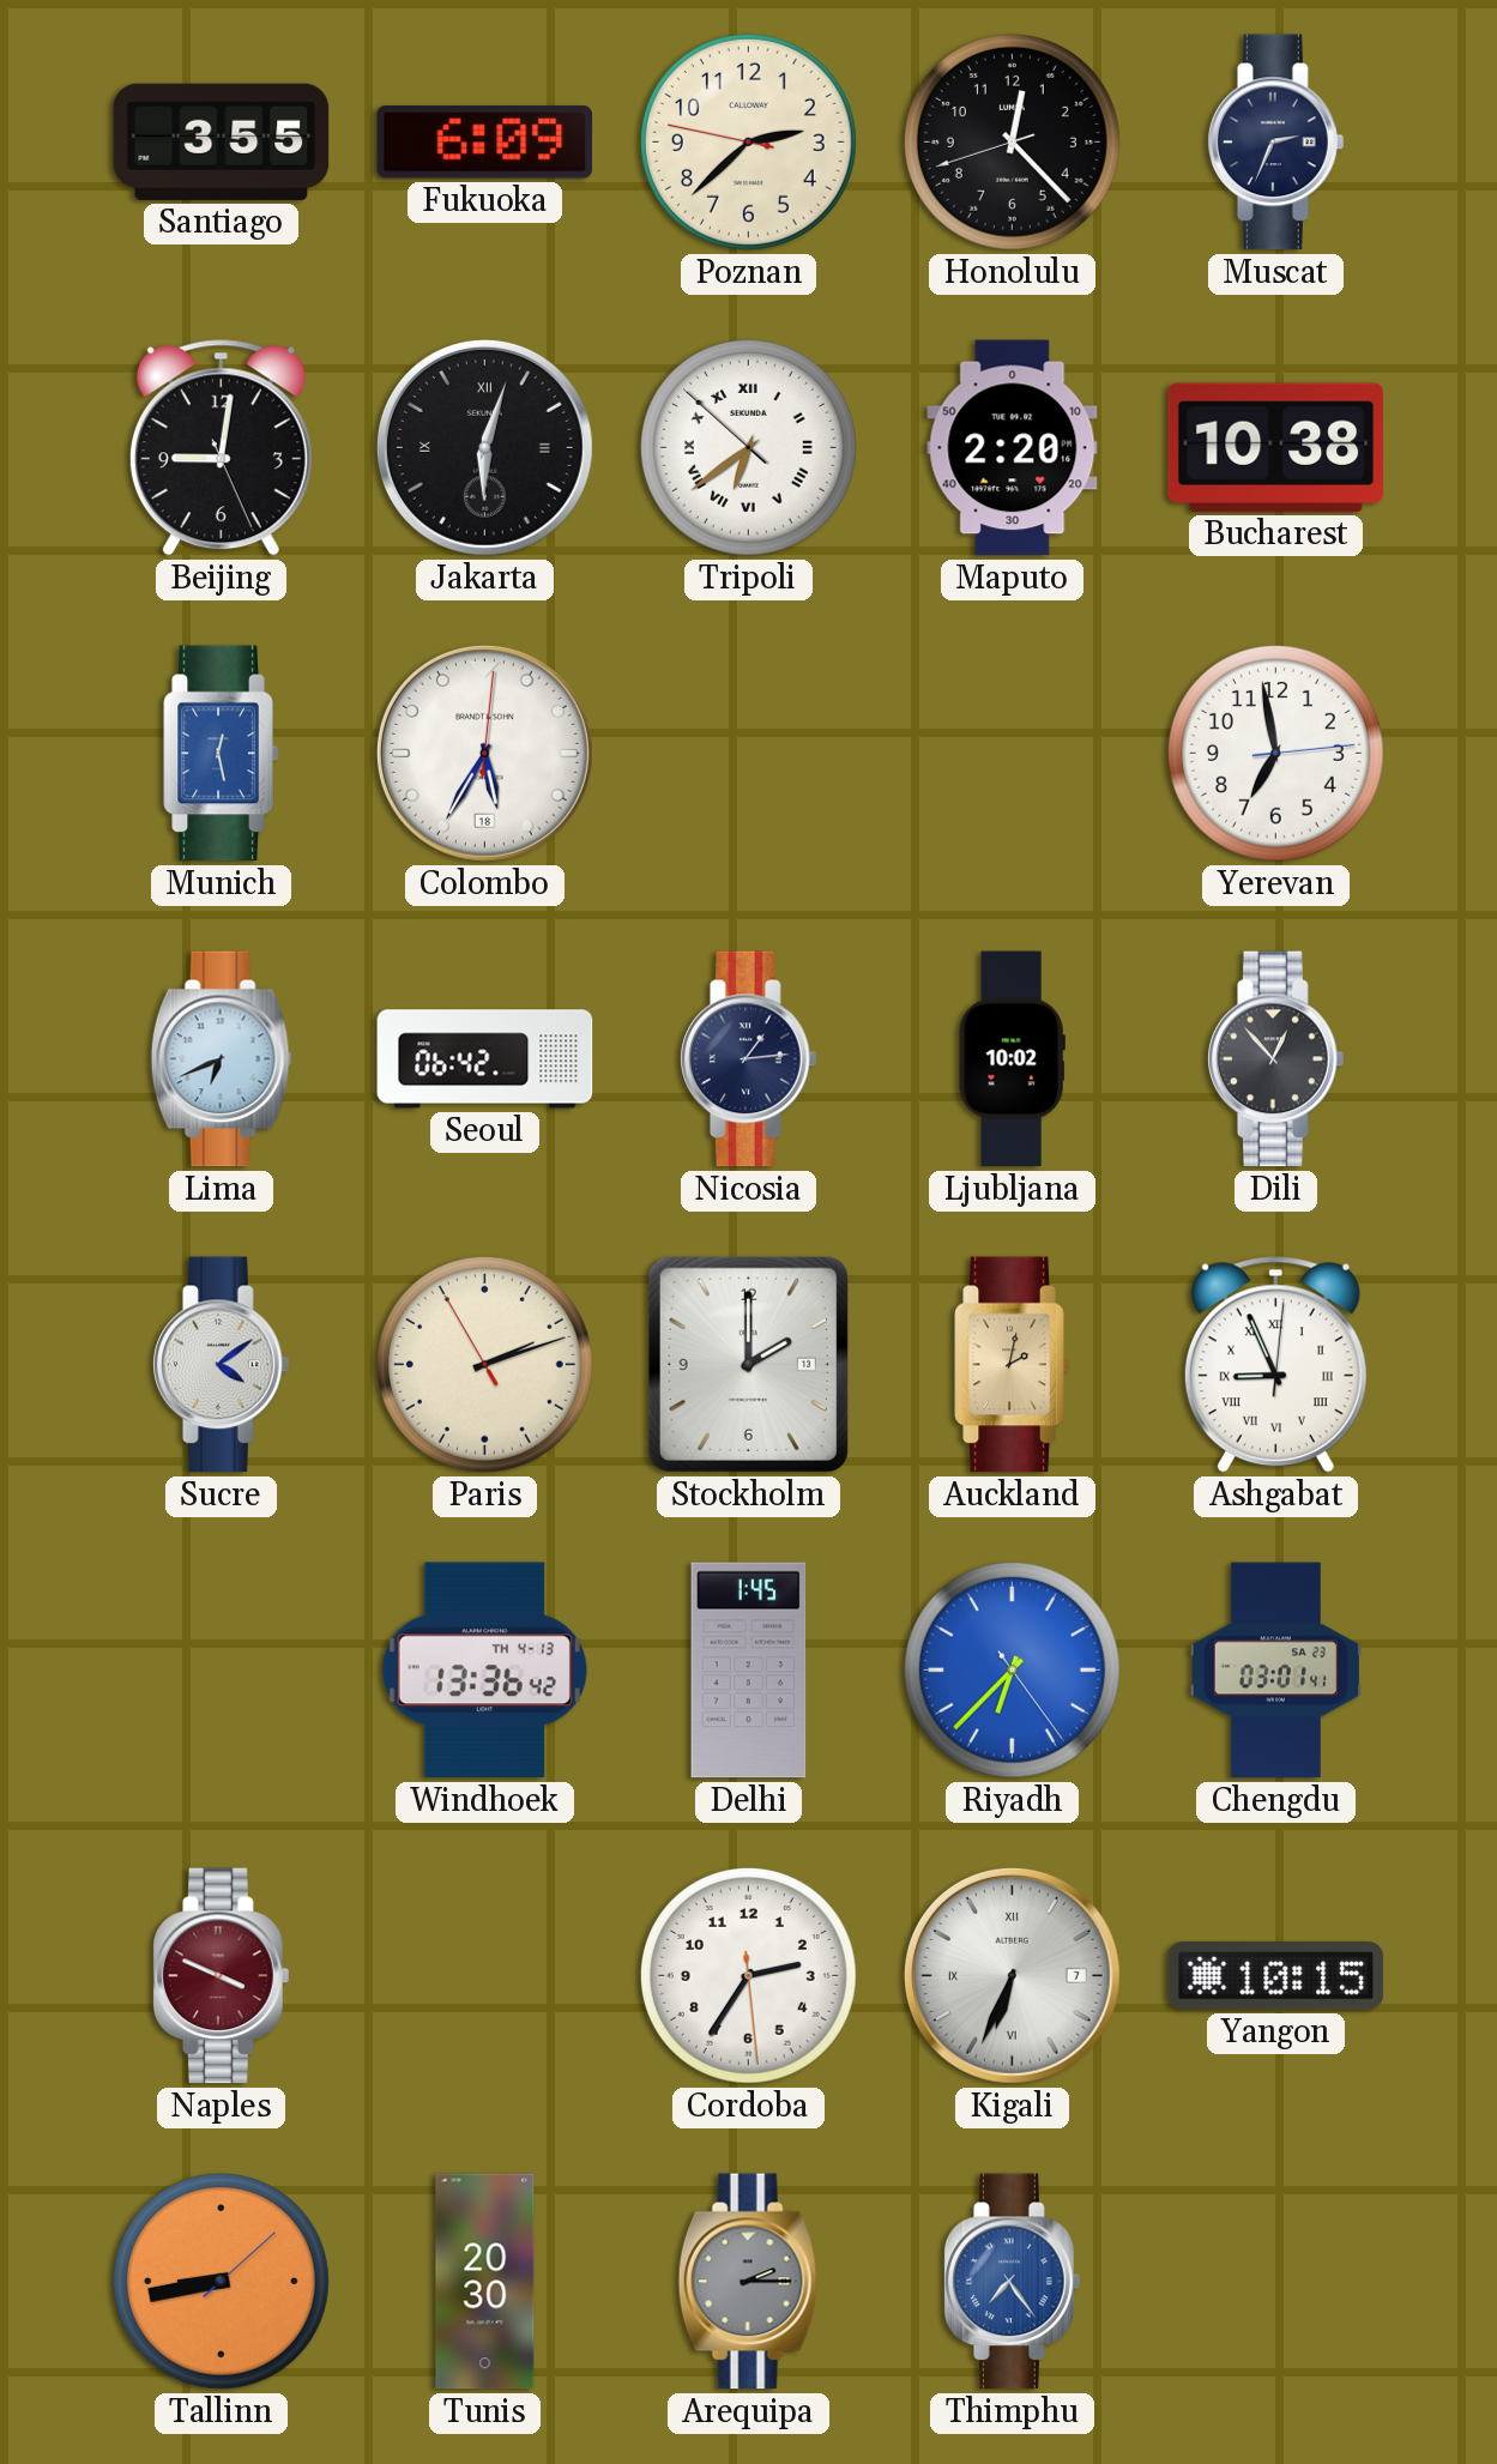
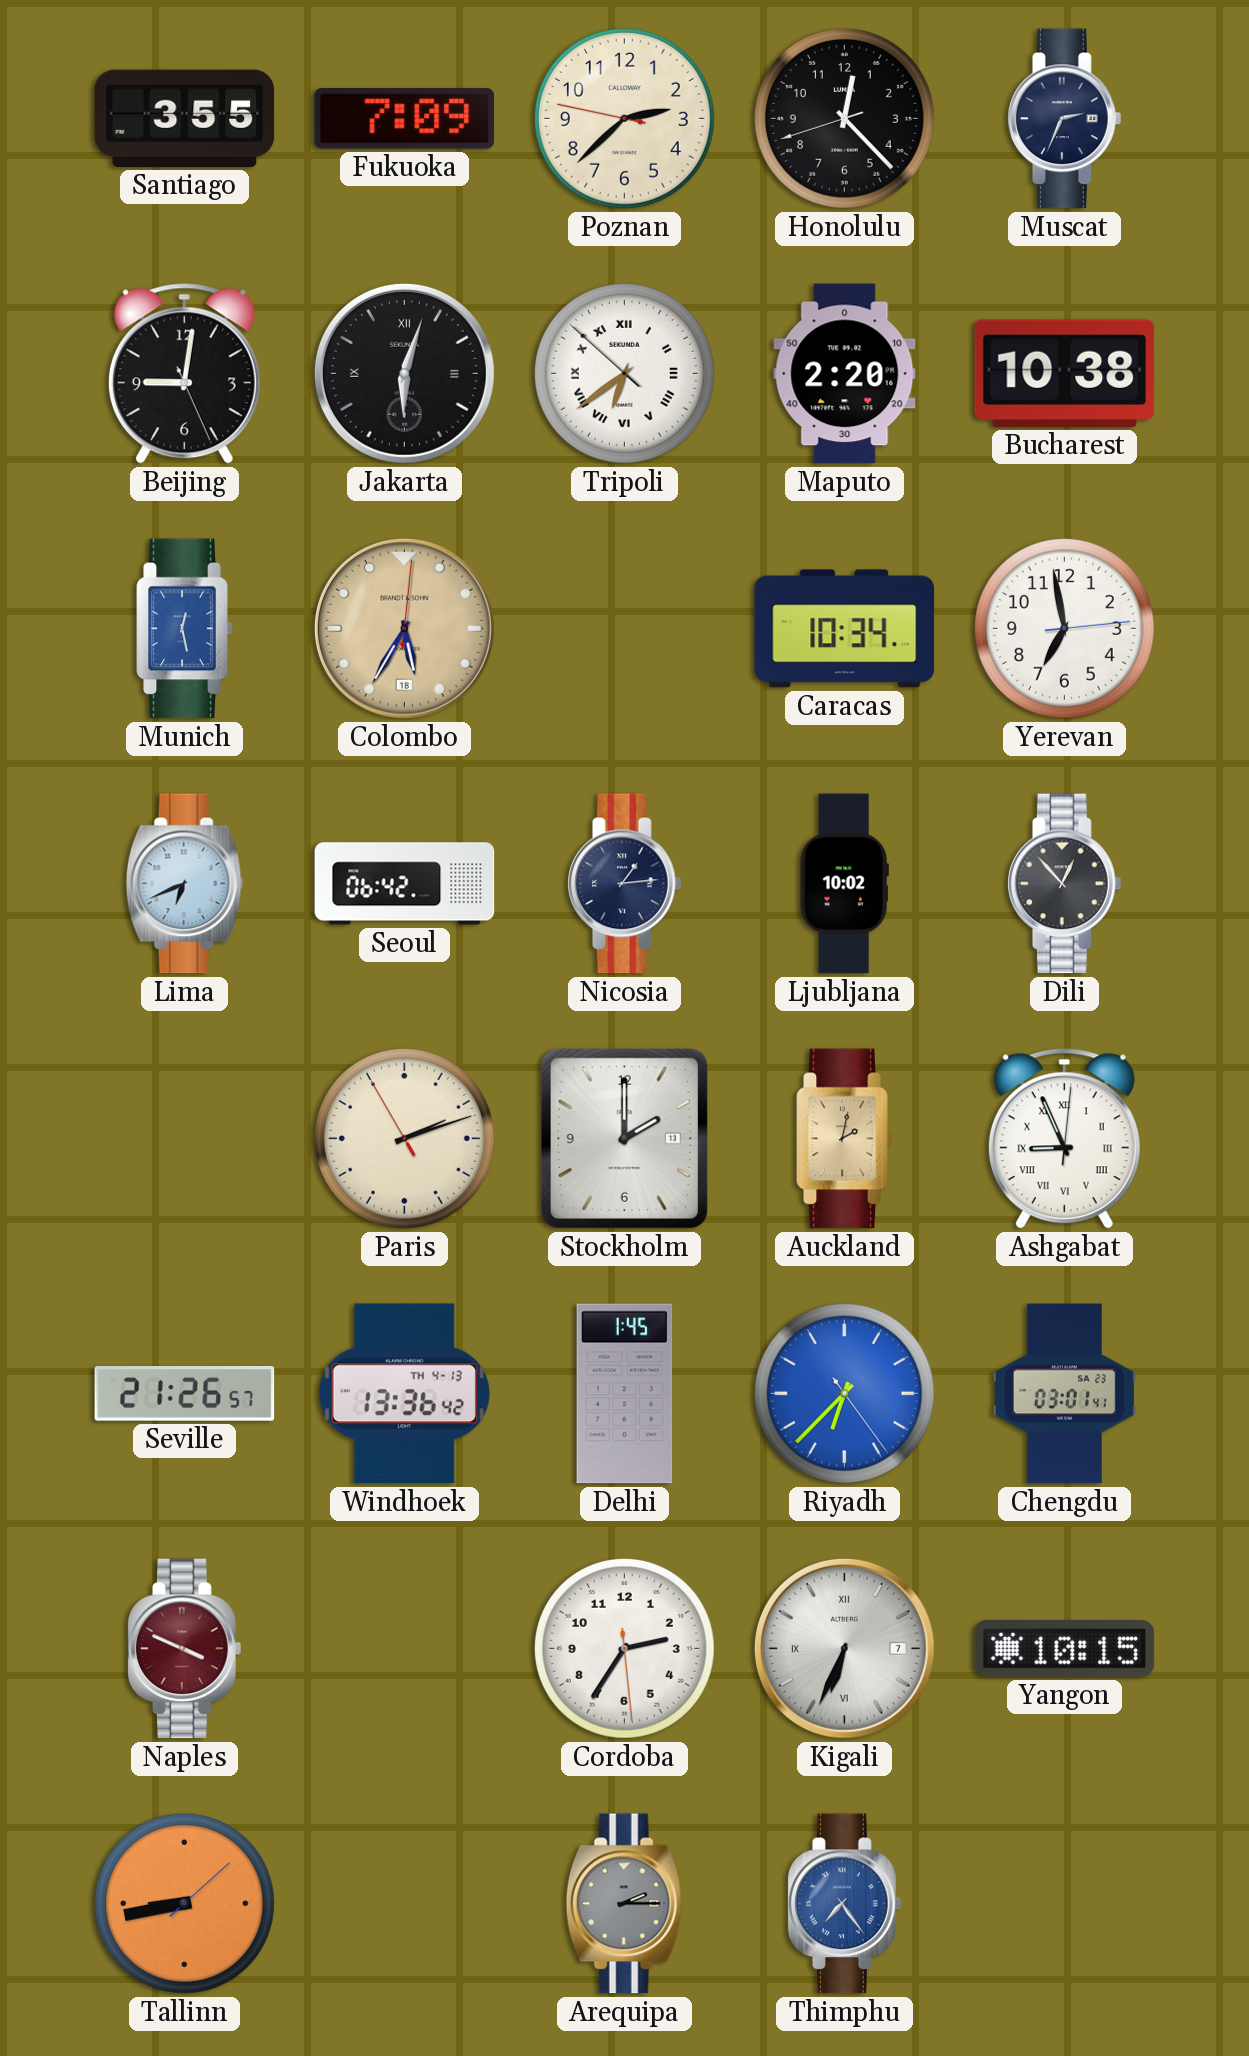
Fukuoka: 6:09 -> 7:09 (405, 119)
Colombo dial: white -> champagne (404, 628)
Caracas: none -> 10:34 (845, 629)
Sucre: 4:09 -> none (222, 1365)
Seville: none -> 21:26 (185, 1394)
Tunis: 20:30 -> none (485, 2282)
